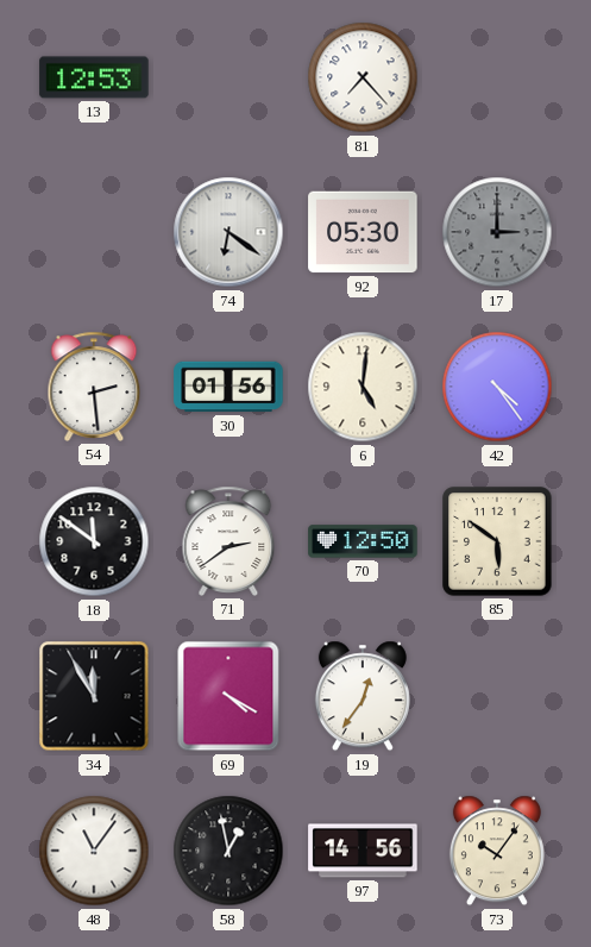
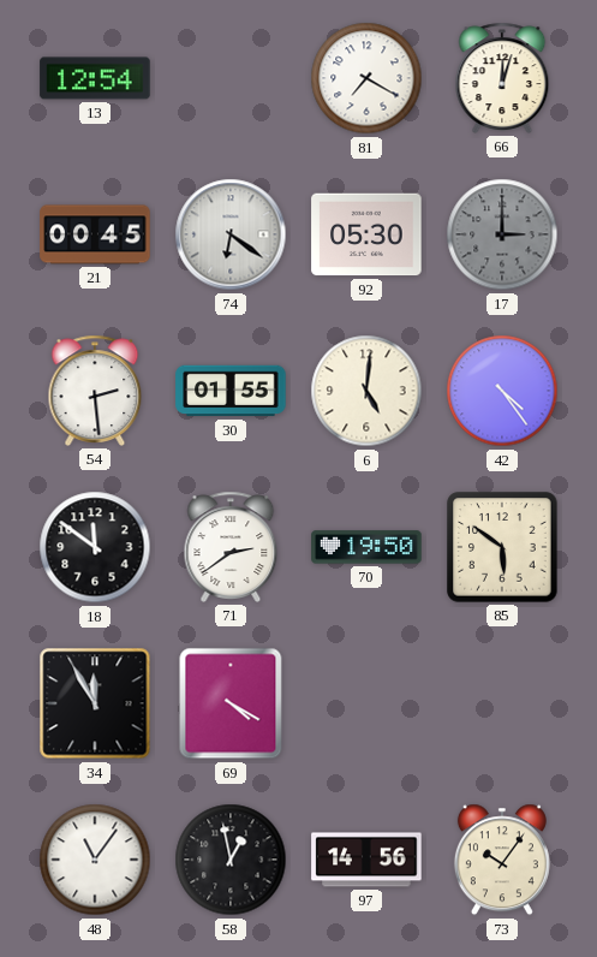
13: 12:53 -> 12:54 (95, 78)
81: 7:23 -> 7:20 (366, 78)
66: none -> 12:03 (502, 78)
21: none -> 00:45 (95, 234)
30: 01:56 -> 01:55 (231, 391)
70: 12:50 -> 19:50 (366, 547)
19: 12:36 -> none (363, 696)
